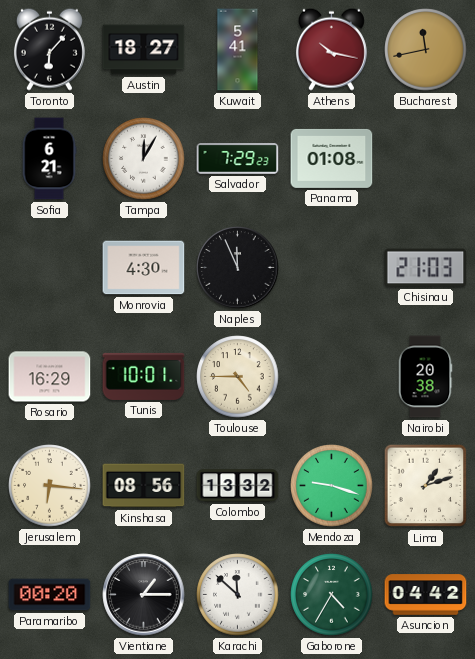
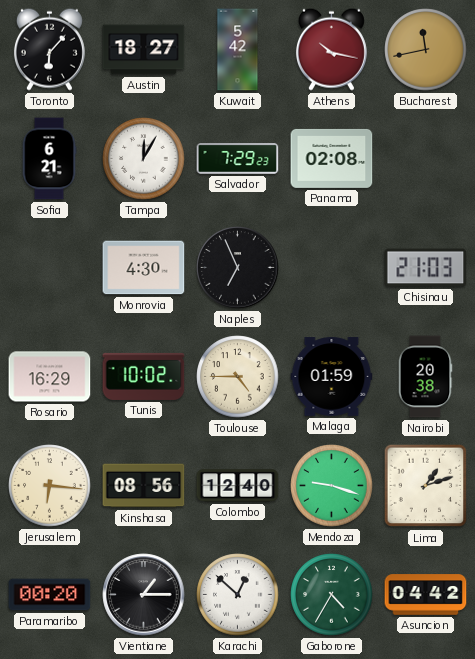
Kuwait: 5:41 -> 5:42 (238, 50)
Panama: 01:08 -> 02:08 (332, 158)
Naples: 11:56 -> 6:56 (238, 268)
Tunis: 10:01 -> 10:02 (144, 376)
Malaga: none -> 01:59 (332, 377)
Colombo: 13:32 -> 12:40 (238, 486)
Karachi: 11:52 -> 12:52 (238, 595)
